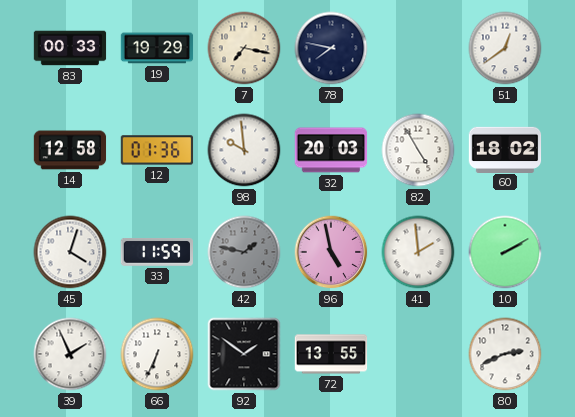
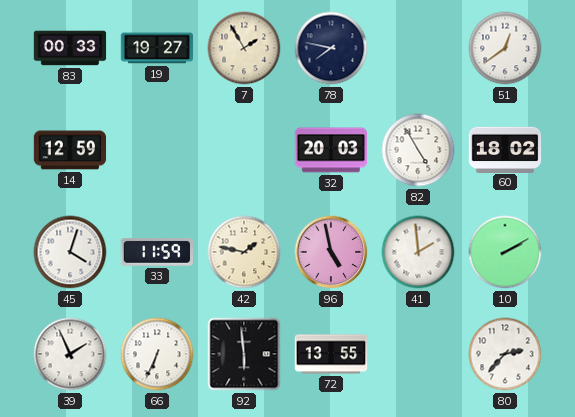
19: 19:29 -> 19:27 (157, 48)
7: 7:17 -> 1:55 (244, 48)
14: 12:58 -> 12:59 (70, 150)
12: 01:36 -> none (157, 150)
98: 9:59 -> none (244, 150)
42 dial: grey -> cream (244, 252)
92: 1:51 -> 5:59 (244, 354)
80: 2:41 -> 2:37 (505, 354)
